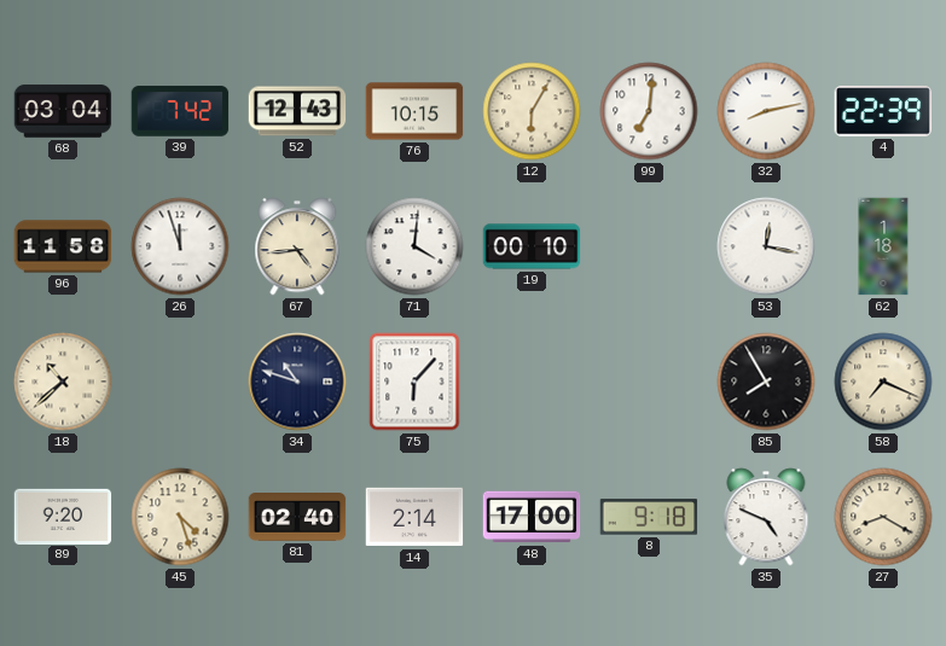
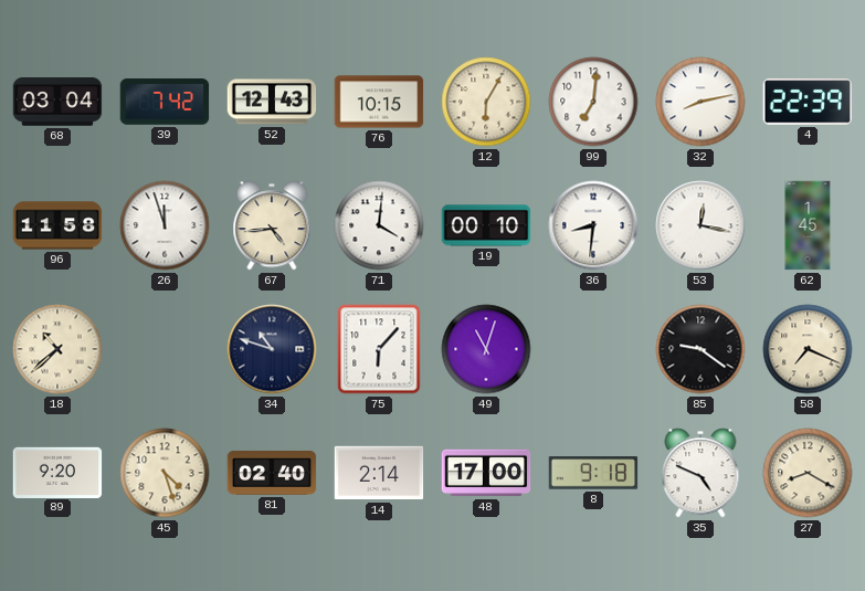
36: none -> 8:31 (593, 225)
62: 1:18 -> 1:45 (808, 225)
49: none -> 11:03 (486, 349)
85: 7:55 -> 9:21 (700, 349)
